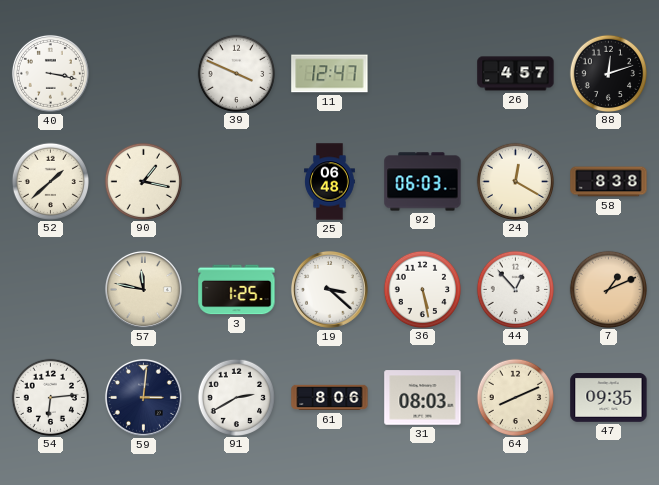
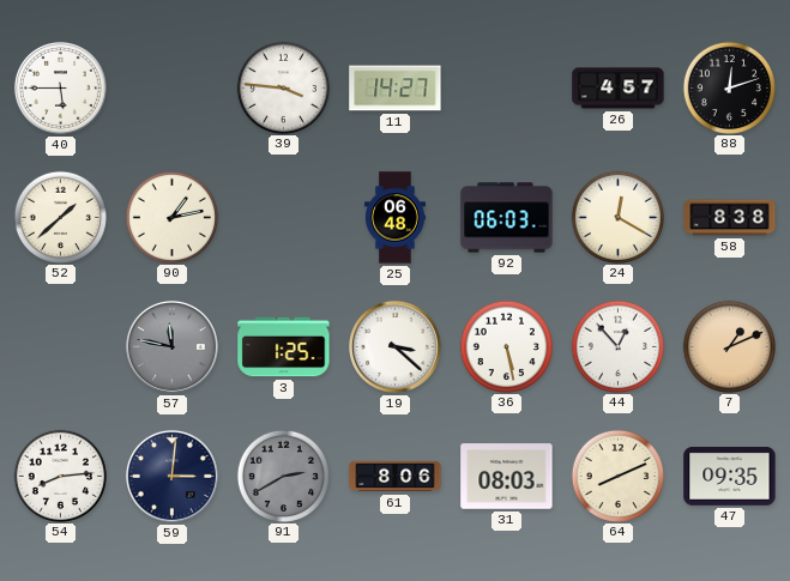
40: 3:17 -> 5:45 (60, 87)
39: 3:49 -> 3:46 (283, 87)
11: 12:47 -> 14:27 (396, 89)
90: 1:17 -> 1:13 (171, 217)
57 dial: cream -> grey (171, 346)
54: 6:14 -> 8:14 (60, 476)
91 dial: white -> grey (283, 476)
